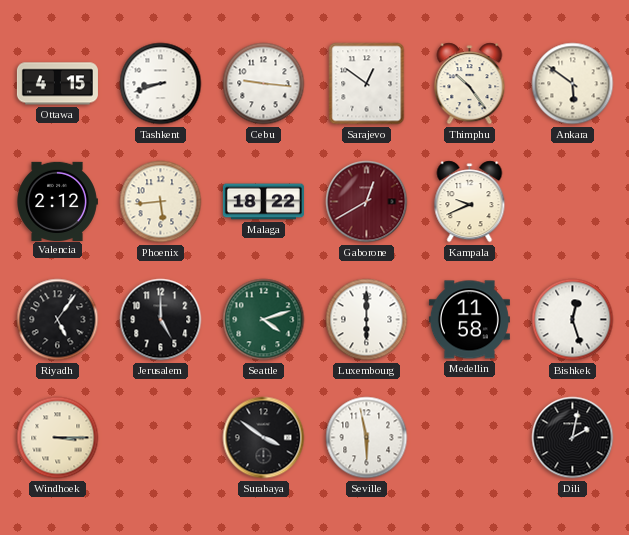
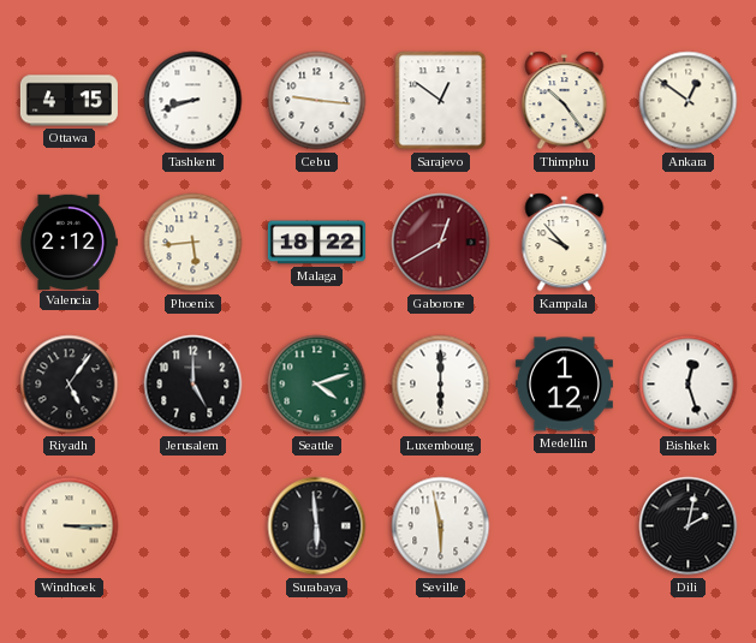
Ankara: 5:51 -> 12:51 (689, 101)
Kampala: 9:41 -> 9:53 (565, 243)
Medellin: 11:58 -> 1:12 (564, 385)
Surabaya: 3:51 -> 5:59 (317, 526)
